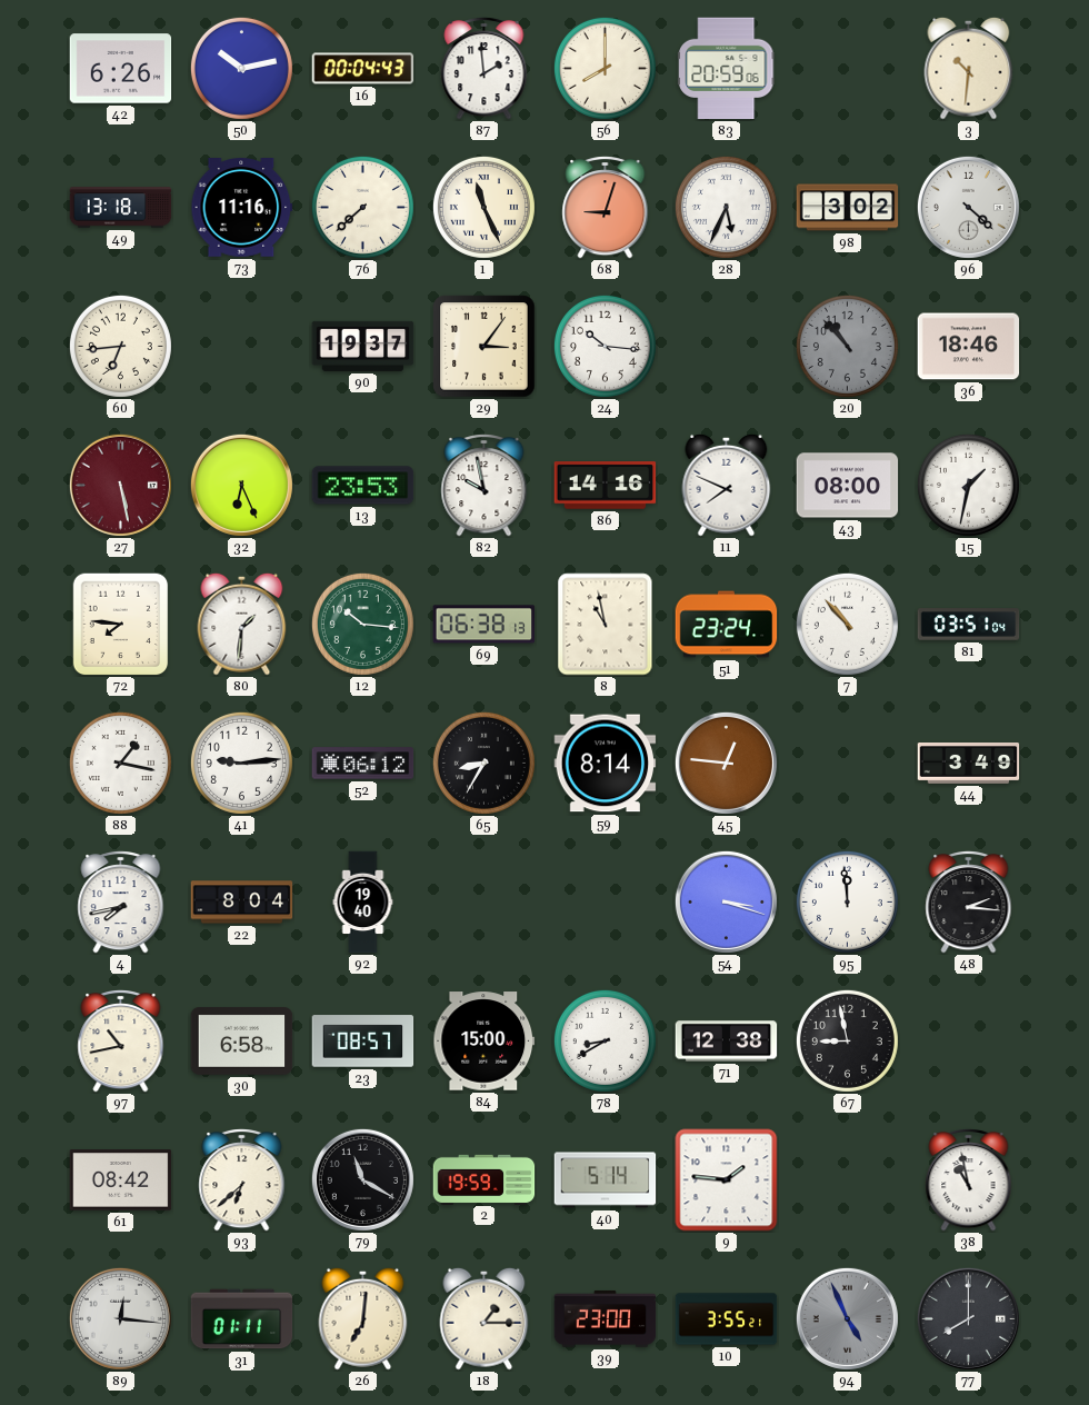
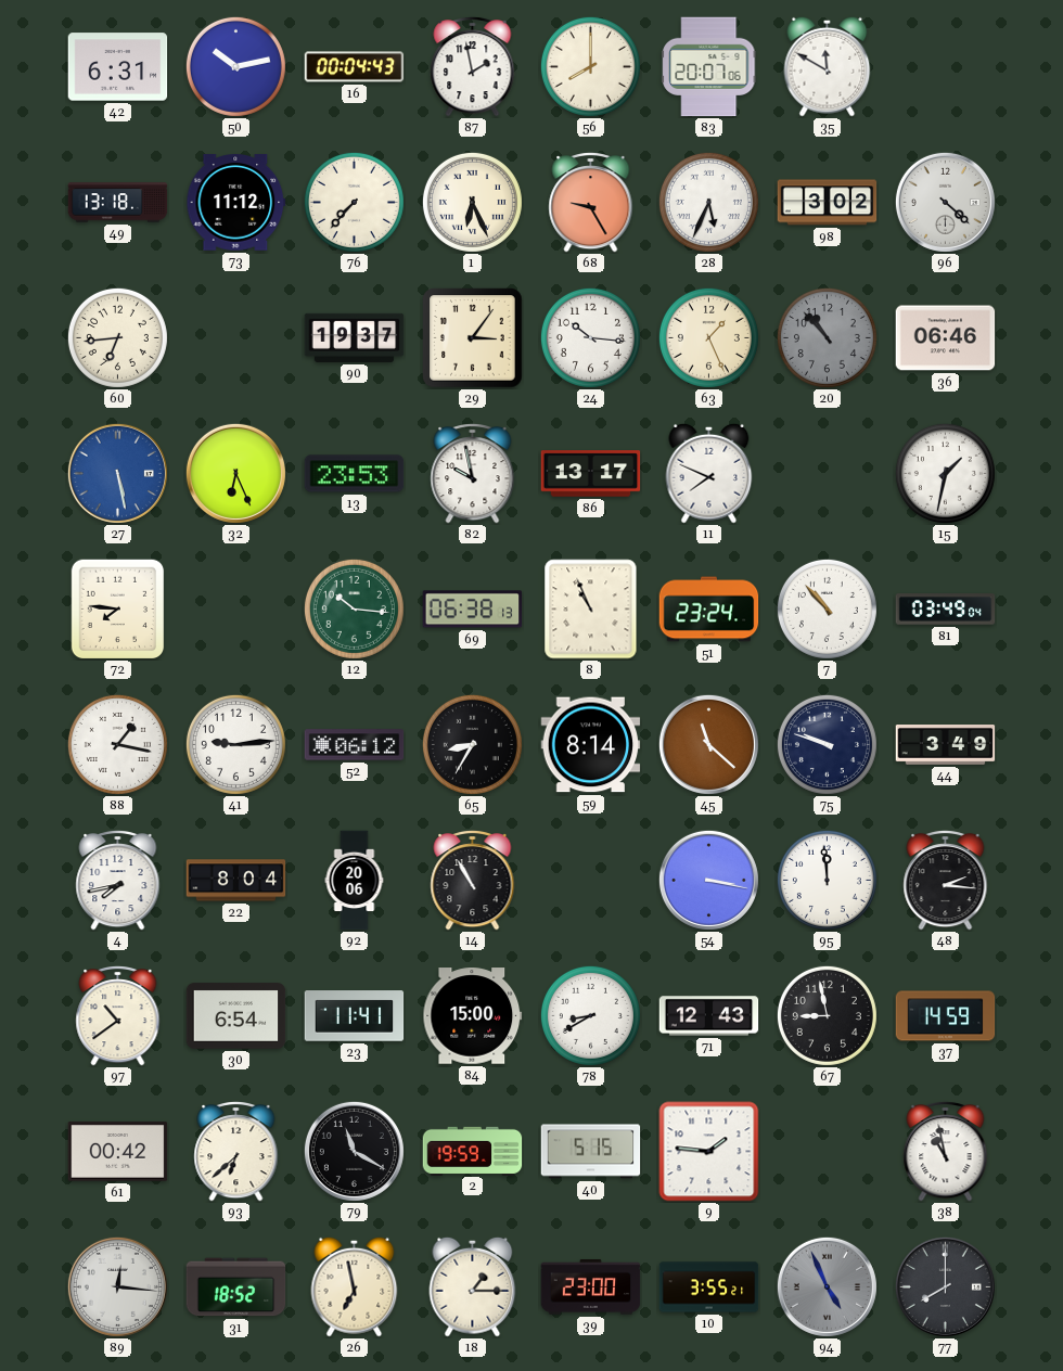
42: 6:26 -> 6:31 (118, 67)
87: 1:59 -> 1:58 (473, 66)
83: 20:59 -> 20:07 (709, 67)
35: none -> 11:50 (828, 66)
3: 10:31 -> none (969, 68)
73: 11:16 -> 11:12 (236, 203)
76: 7:38 -> 7:37 (354, 202)
1: 11:26 -> 6:26 (472, 202)
68: 9:03 -> 9:25 (591, 202)
63: none -> 1:26 (708, 337)
36: 18:46 -> 06:46 (946, 338)
27 dial: burgundy -> blue (117, 473)
86: 14:16 -> 13:17 (591, 474)
43: 08:00 -> none (848, 486)
80: 1:31 -> none (242, 624)
8: 10:58 -> 10:56 (591, 610)
81: 03:51 -> 03:49 (946, 610)
45: 12:46 -> 11:22 (708, 744)
75: none -> 9:48 (827, 744)
92: 19:40 -> 20:06 (355, 881)
14: none -> 10:55 (473, 880)
54: 3:18 -> 3:17 (708, 880)
97: 10:43 -> 10:39 (118, 1015)
30: 6:58 -> 6:54 (236, 1016)
23: 08:57 -> 11:41 (355, 1016)
71: 12:38 -> 12:43 (709, 1016)
37: none -> 14:59 (946, 1016)
61: 08:42 -> 00:42 (118, 1152)
40: 5:14 -> 5:15 (591, 1152)
31: 01:11 -> 18:52 (236, 1287)
26: 7:01 -> 6:58 (355, 1286)
